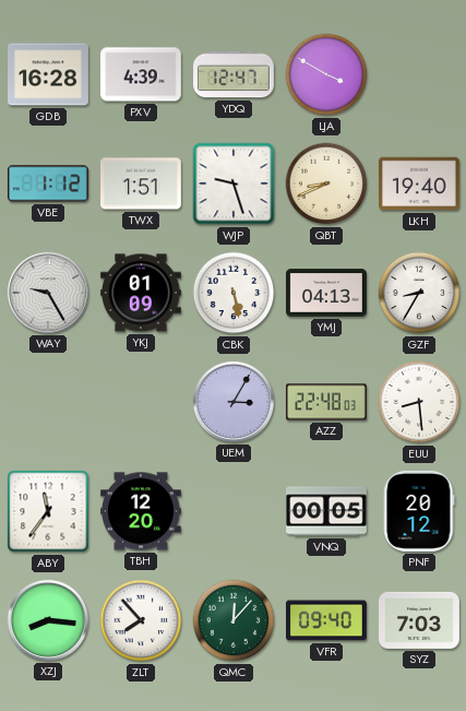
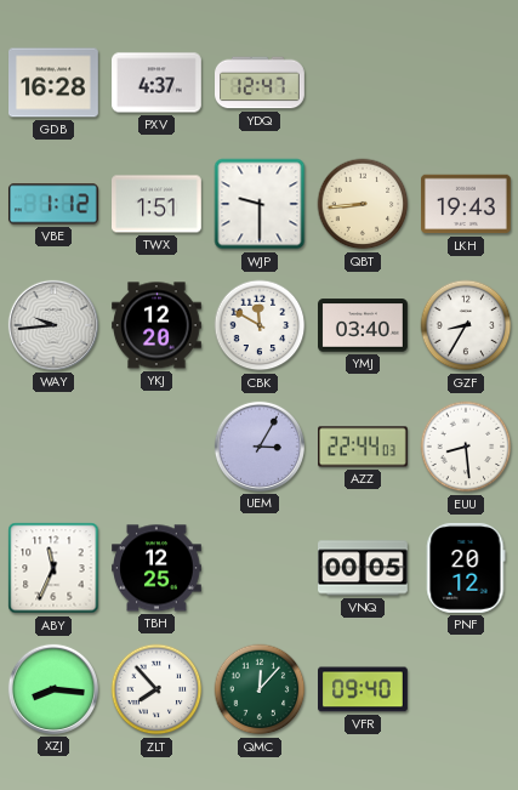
PXV: 4:39 -> 4:37 (158, 83)
LJA: 3:50 -> none (326, 74)
WJP: 9:27 -> 9:30 (260, 204)
QBT: 8:41 -> 8:44 (363, 204)
LKH: 19:40 -> 19:43 (467, 204)
WAY: 9:25 -> 9:44 (53, 325)
YKJ: 01:09 -> 12:20 (158, 325)
CBK: 5:28 -> 11:50 (260, 325)
YMJ: 04:13 -> 03:40 (364, 325)
AZZ: 22:48 -> 22:44 (364, 447)
ABY: 11:36 -> 11:34 (53, 568)
TBH: 12:20 -> 12:25 (158, 568)
SYZ: 7:03 -> none (420, 620)
